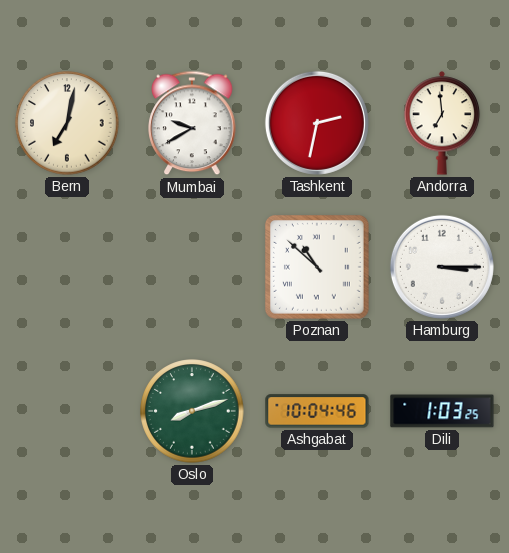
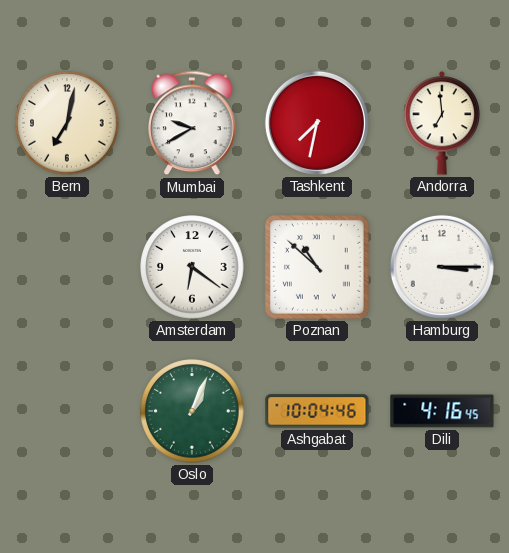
Tashkent: 2:32 -> 7:32 (317, 123)
Amsterdam: none -> 6:21 (192, 267)
Oslo: 8:12 -> 1:04 (192, 411)
Dili: 1:03 -> 4:16 (442, 411)
